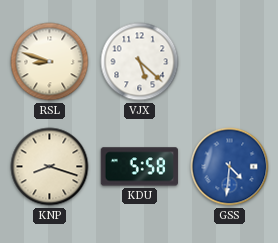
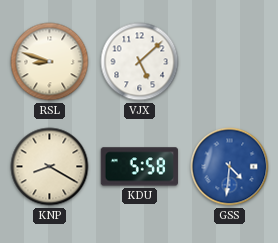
VJX: 5:22 -> 5:08 (140, 62)
KNP: 8:18 -> 8:20 (50, 167)
